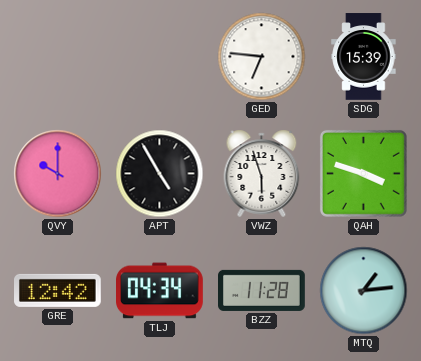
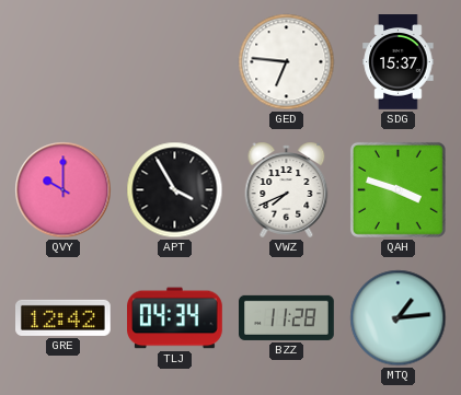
SDG: 15:39 -> 15:37 (399, 62)
APT: 4:55 -> 3:55 (175, 190)
VWZ: 5:57 -> 7:41 (287, 189)
